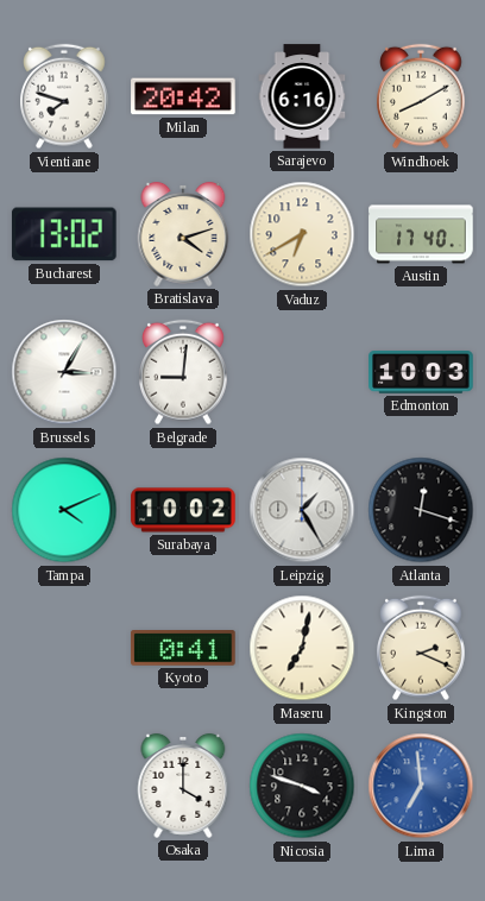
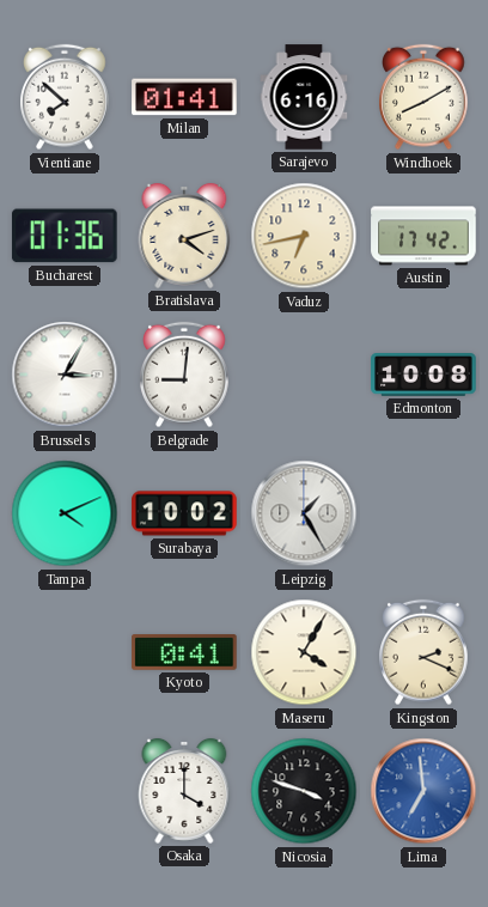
Vientiane: 7:48 -> 7:52 (66, 97)
Milan: 20:42 -> 01:41 (184, 97)
Bucharest: 13:02 -> 01:36 (65, 236)
Vaduz: 6:40 -> 6:43 (304, 236)
Austin: 17:40 -> 17:42 (423, 236)
Edmonton: 10:03 -> 10:08 (423, 376)
Atlanta: 12:18 -> none (421, 510)
Maseru: 7:02 -> 4:05 (304, 652)
